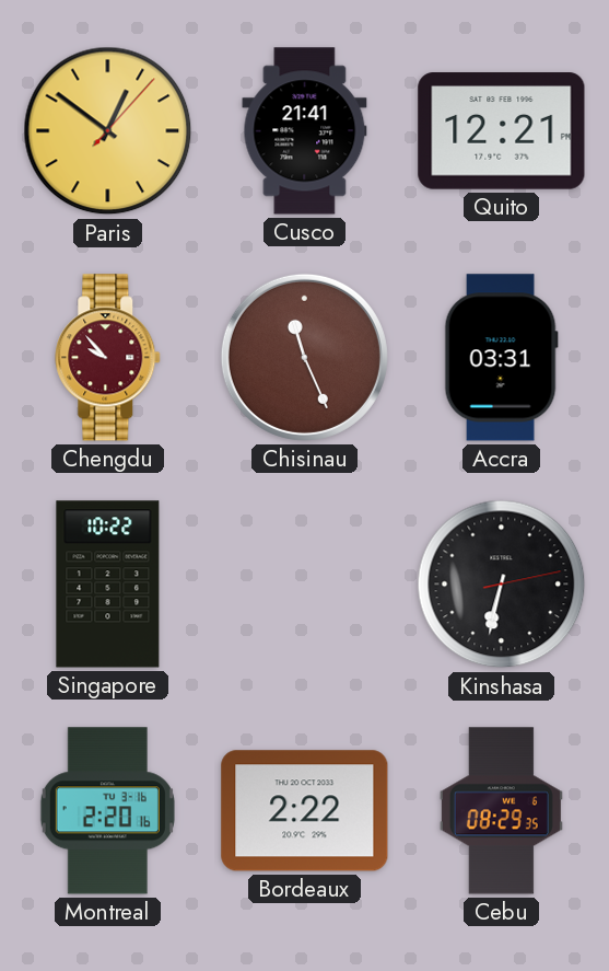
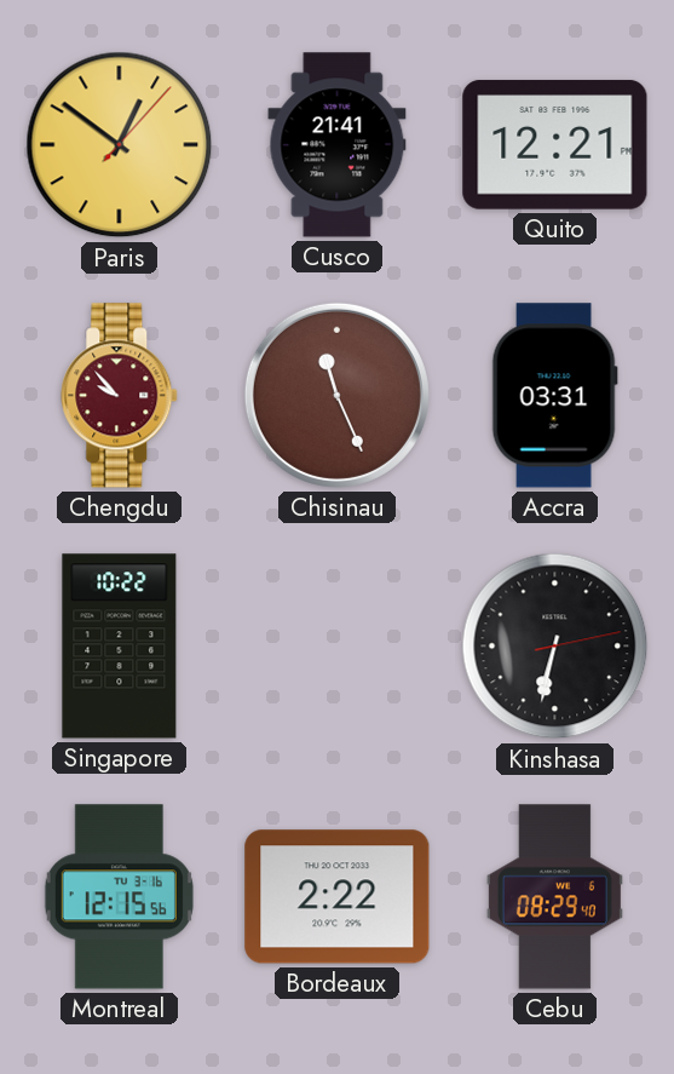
Montreal: 2:20 -> 12:15 (119, 897)
Cebu: 08:29:35 -> 08:29:40 (554, 897)
